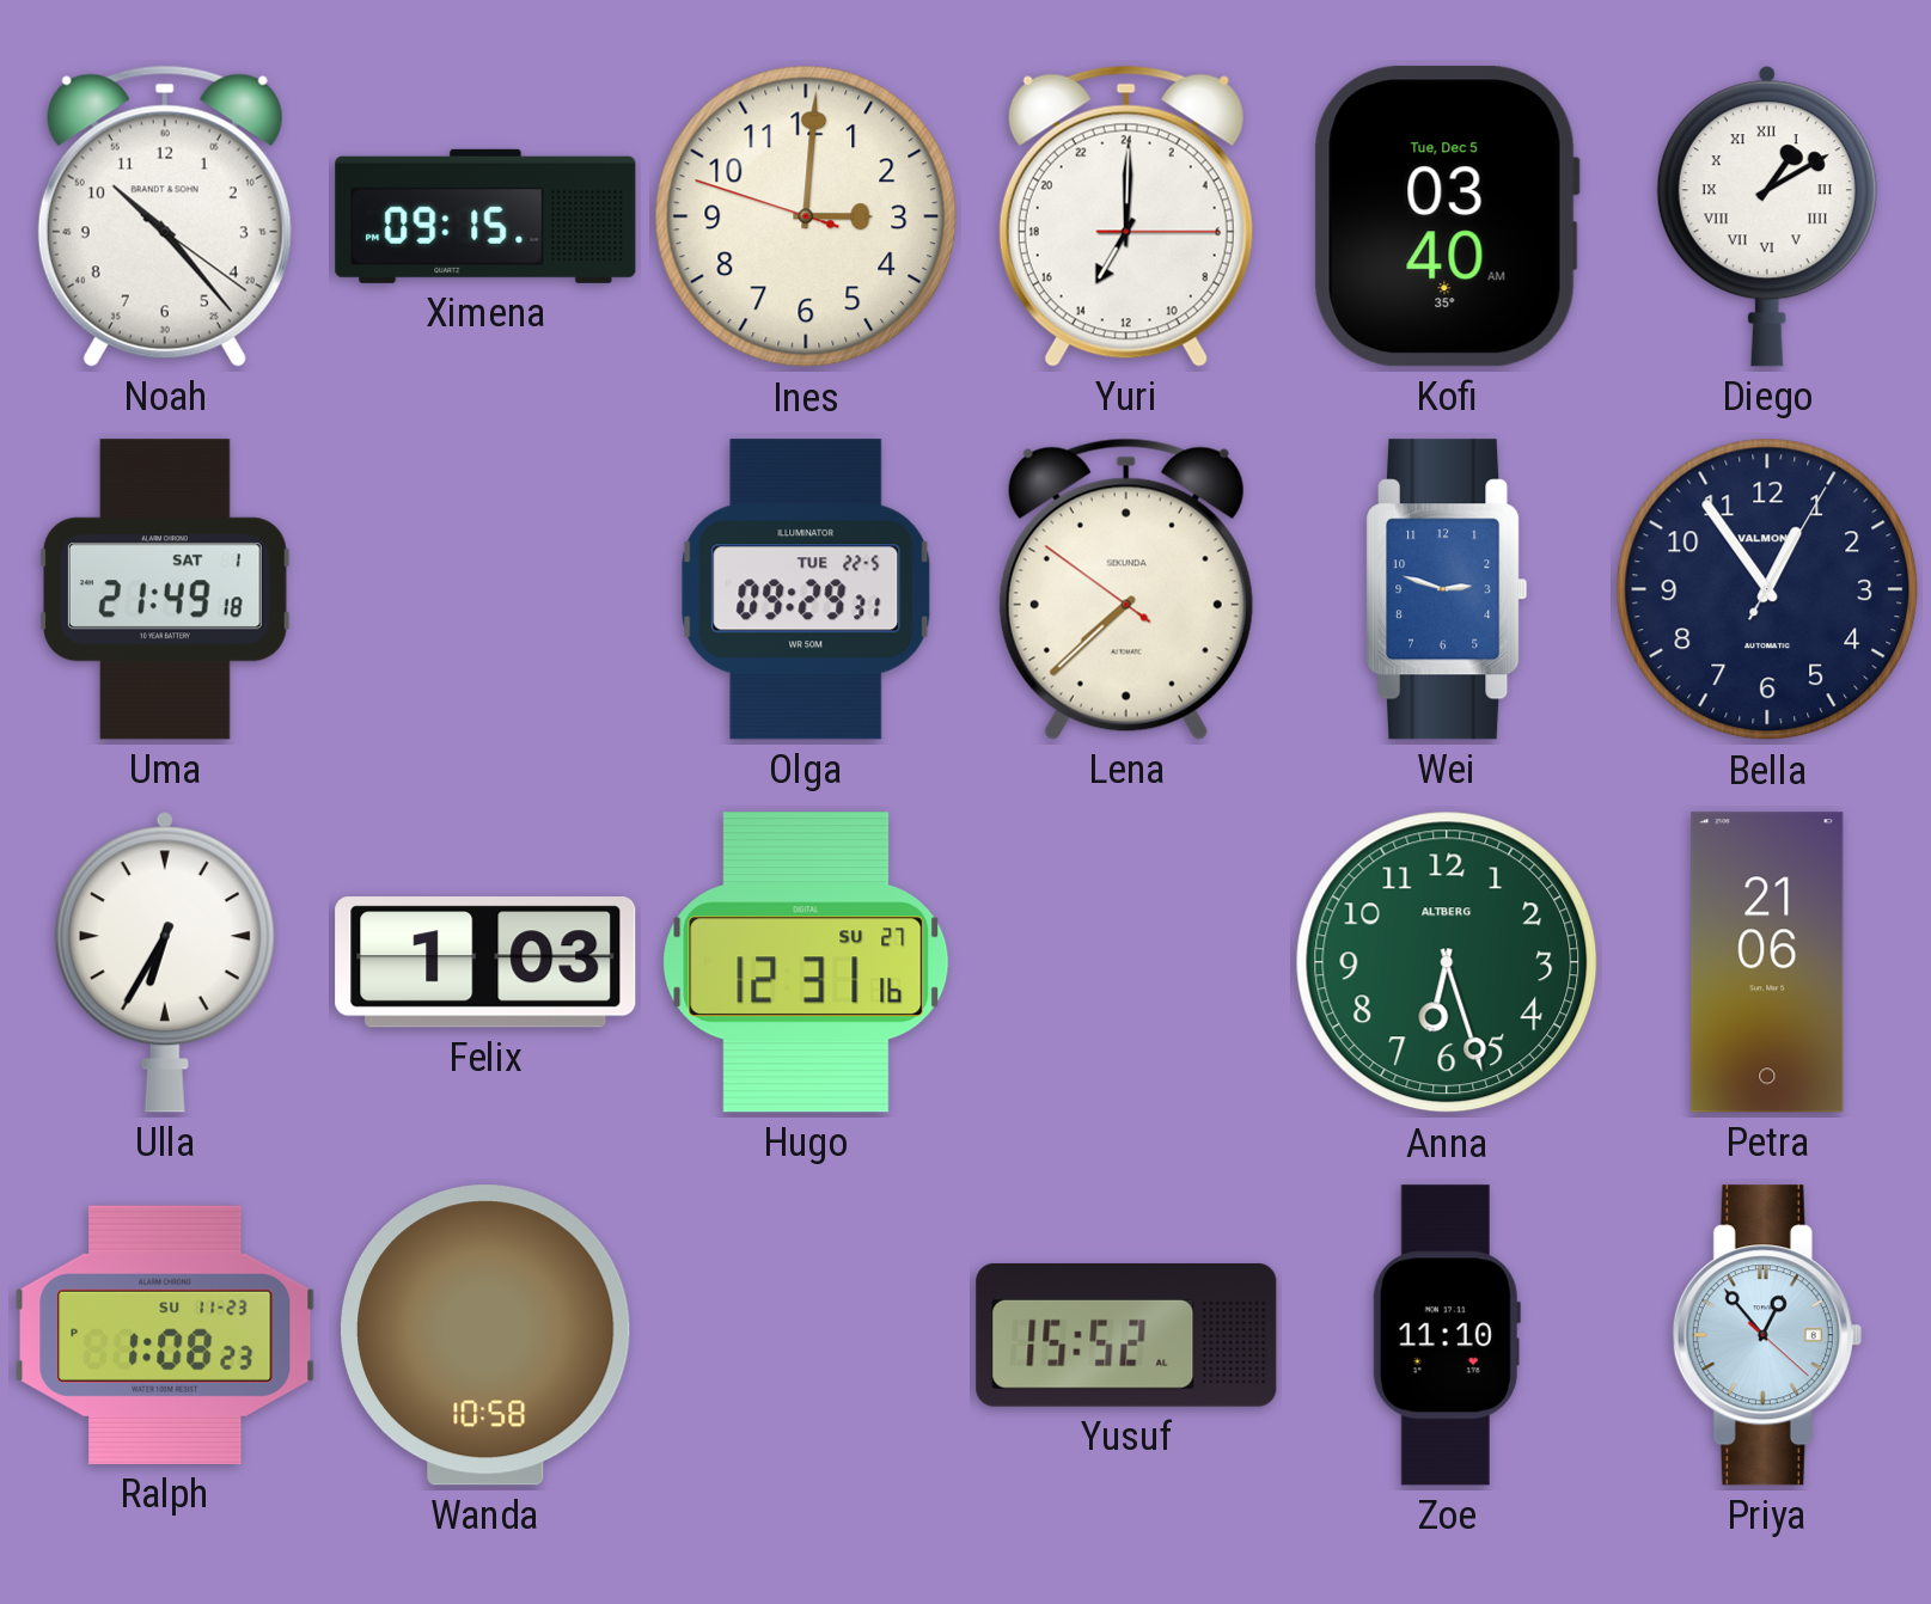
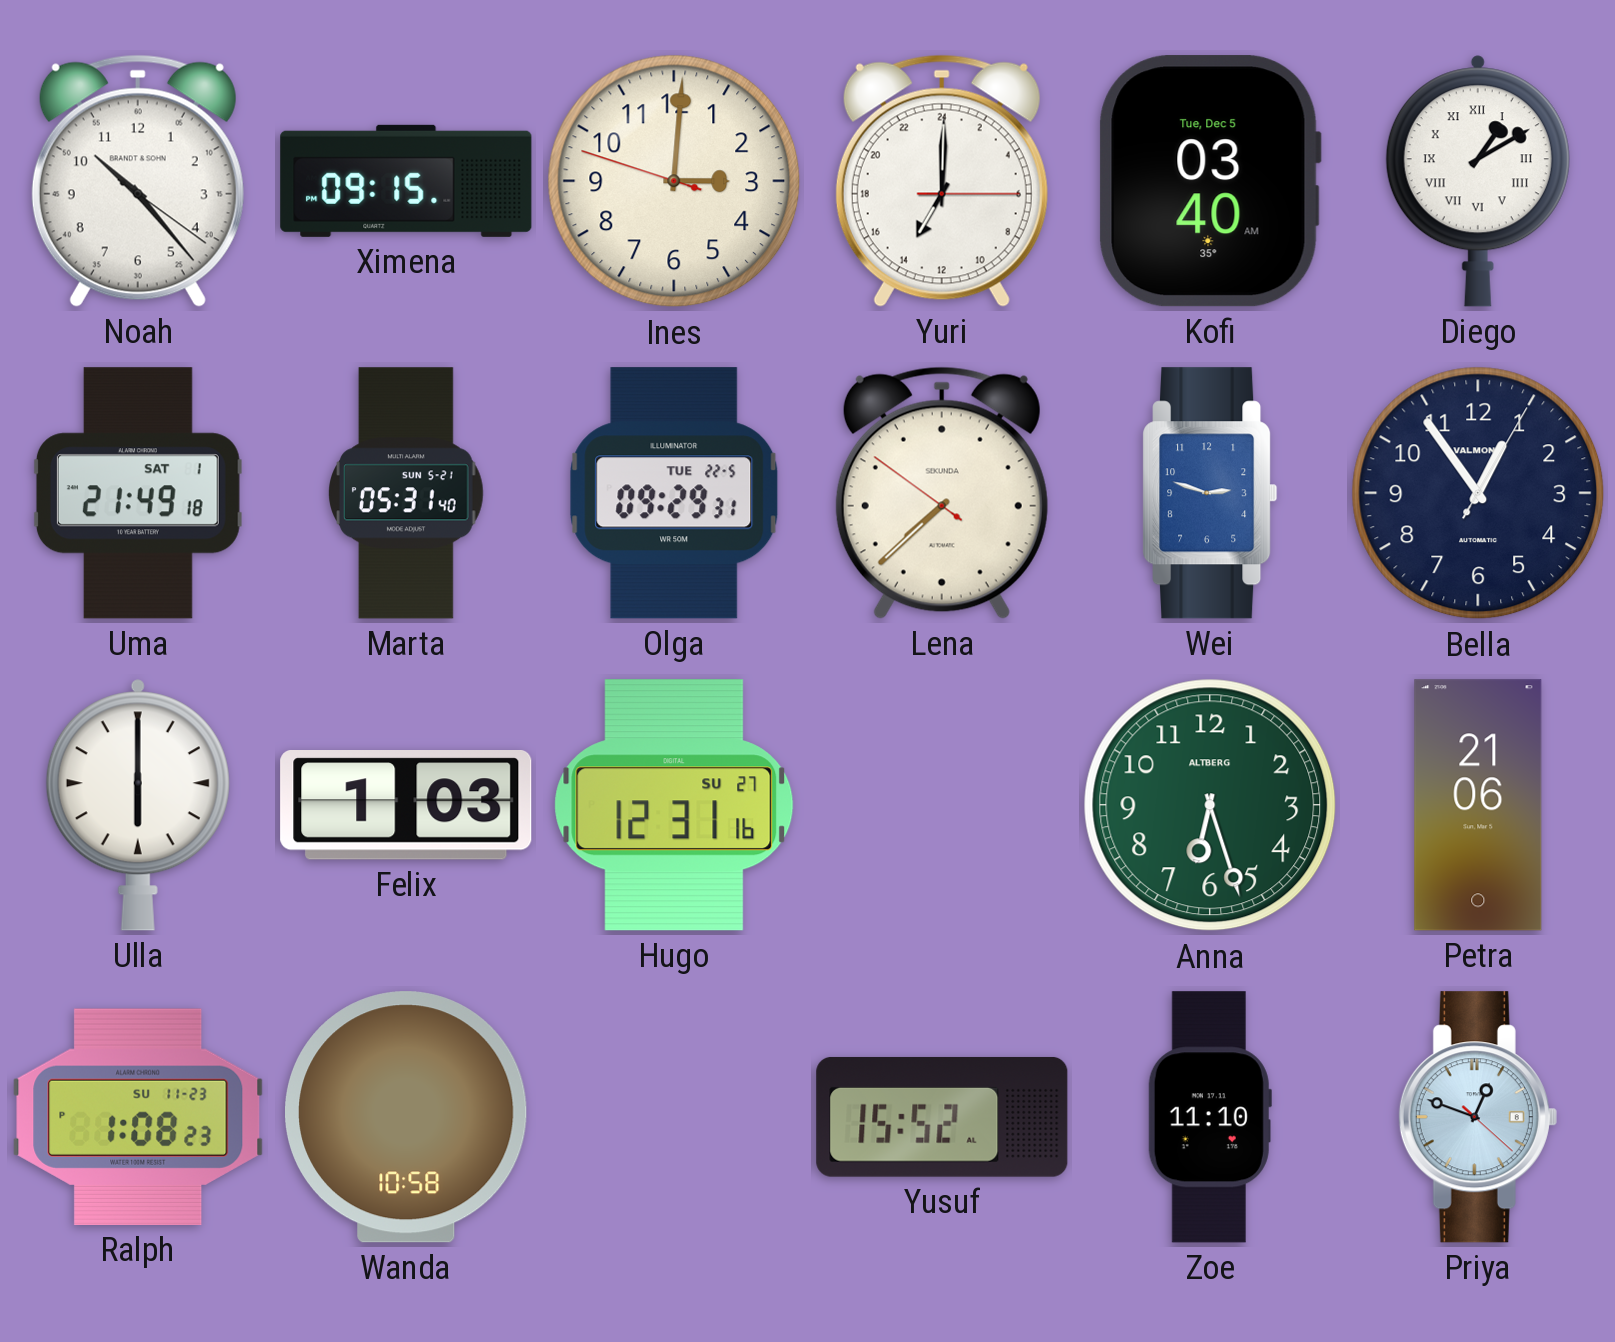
Marta: none -> 05:31 (407, 493)
Ulla: 6:35 -> 6:00 (138, 805)
Priya: 12:53 -> 12:48 (1478, 1117)
